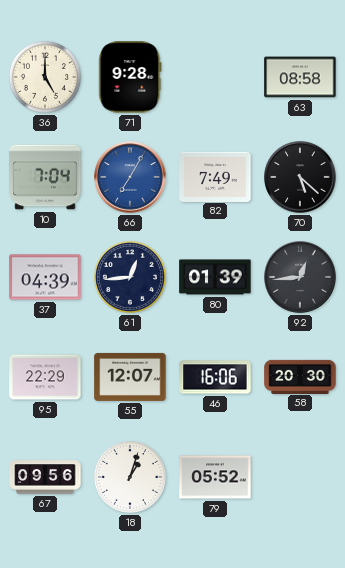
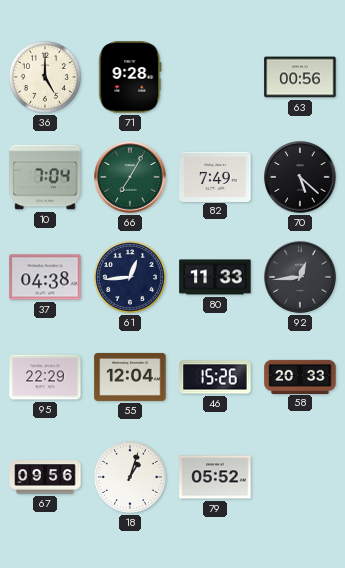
63: 08:58 -> 00:56 (300, 77)
66 dial: blue -> green (130, 177)
37: 04:39 -> 04:38 (45, 277)
80: 01:39 -> 11:33 (215, 277)
55: 12:07 -> 12:04 (130, 377)
46: 16:06 -> 15:26 (215, 377)
58: 20:30 -> 20:33 (300, 376)
